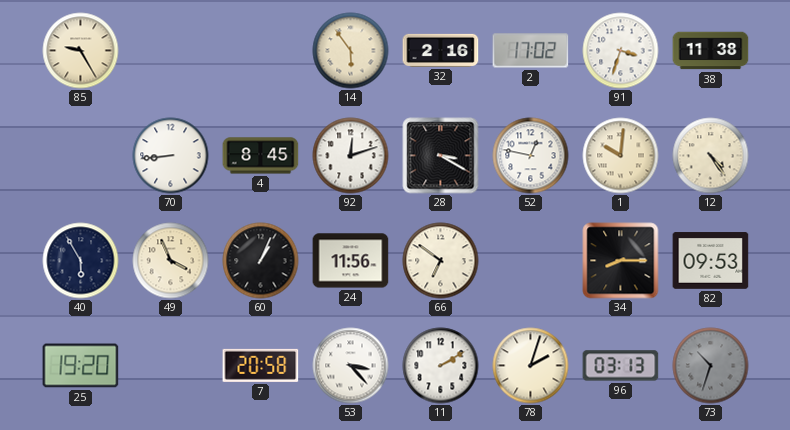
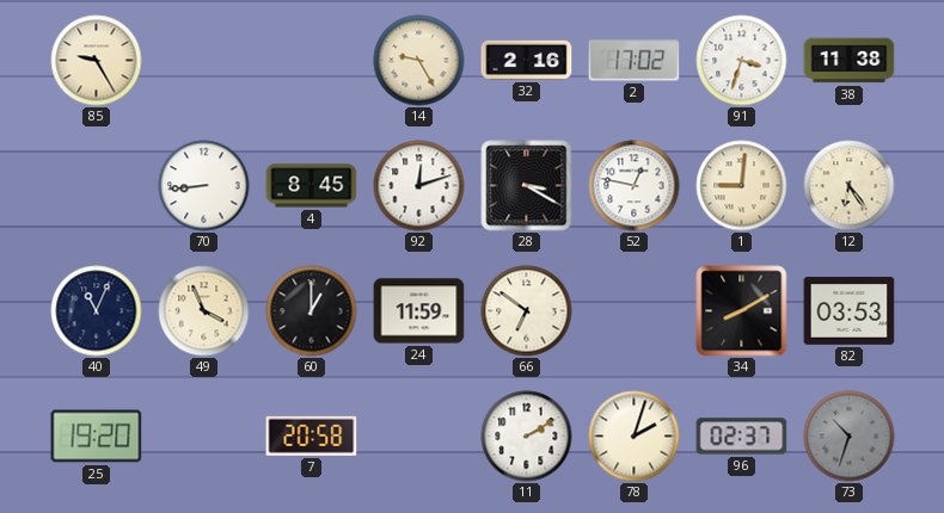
14: 5:54 -> 9:25 (419, 61)
1: 10:01 -> 9:01 (742, 186)
12: 4:24 -> 6:24 (850, 186)
40: 5:55 -> 11:04 (97, 311)
60: 1:04 -> 1:00 (312, 311)
24: 11:56 -> 11:59 (419, 311)
34: 8:15 -> 8:10 (742, 311)
82: 09:53 -> 03:53 (850, 311)
53: 3:23 -> none (351, 366)
96: 03:13 -> 02:37 (742, 437)
